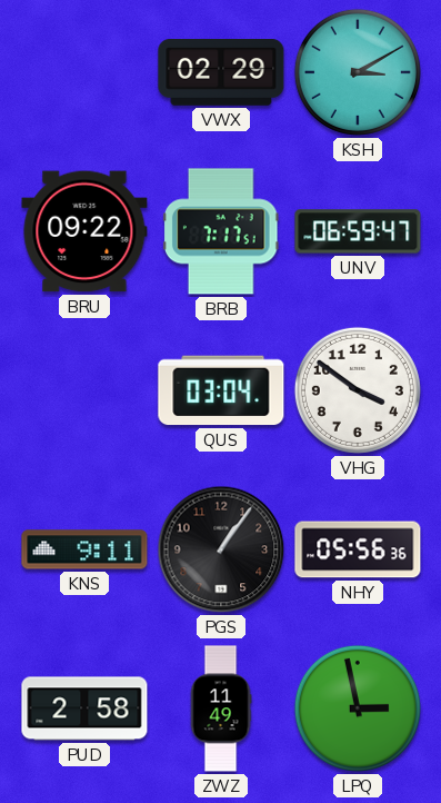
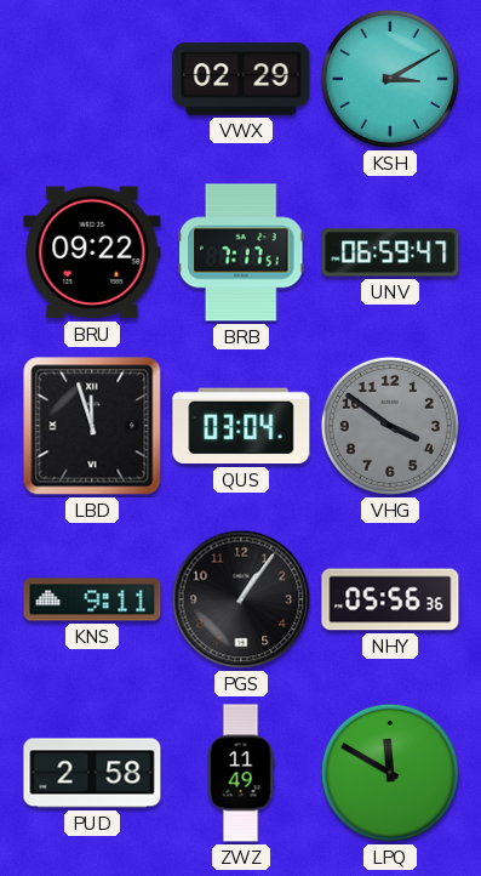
LBD: none -> 11:57 (92, 426)
VHG dial: white -> grey (390, 426)
LPQ: 2:58 -> 11:50 (390, 773)
